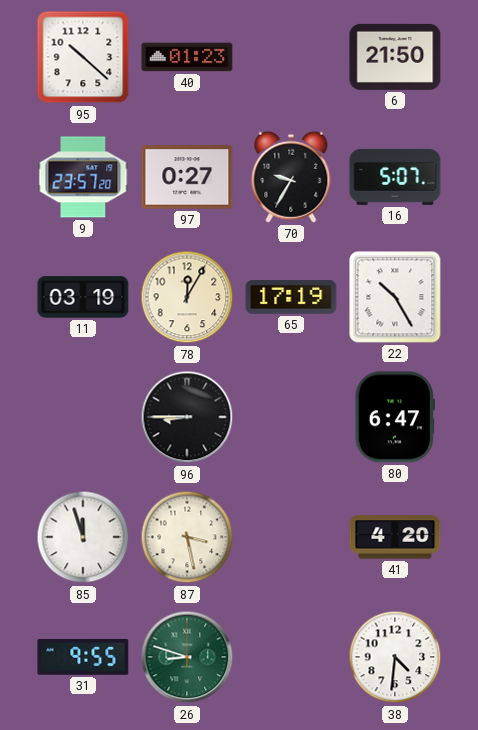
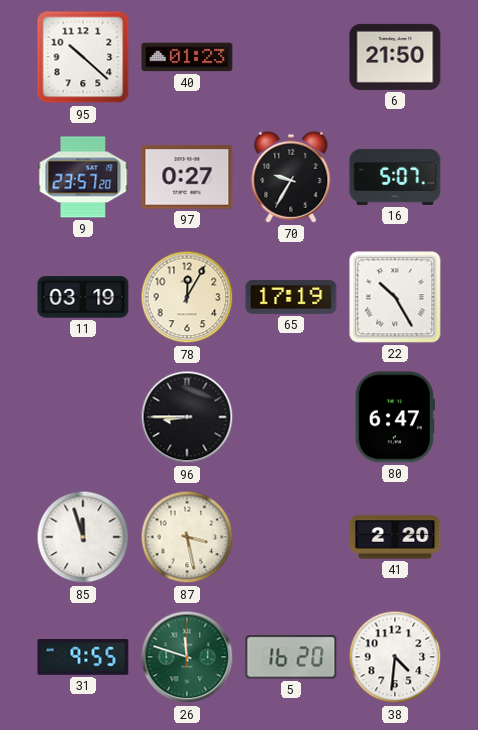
41: 4:20 -> 2:20 (395, 537)
26: 8:48 -> 11:48 (187, 657)
5: none -> 16:20 (291, 657)
